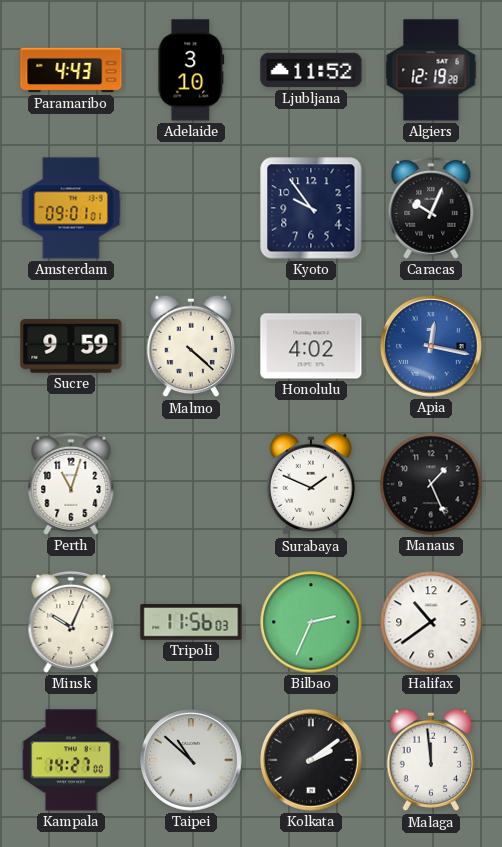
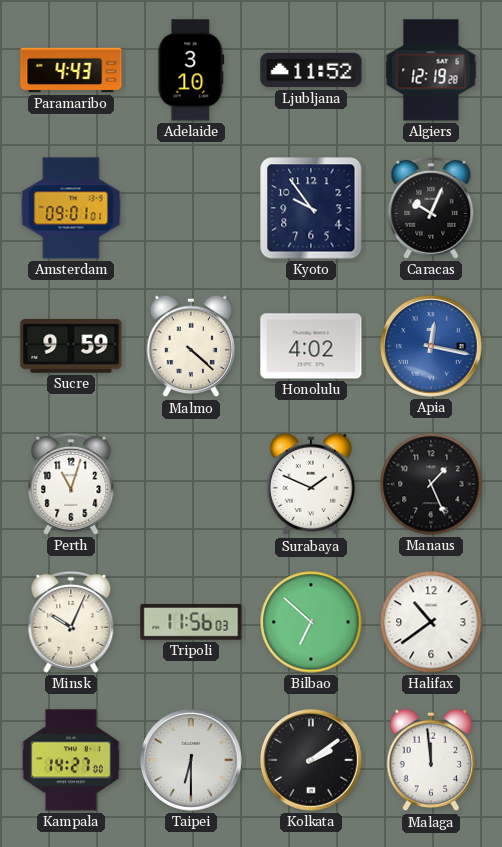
Bilbao: 2:34 -> 6:52 (311, 622)
Taipei: 10:52 -> 6:30 (192, 761)
